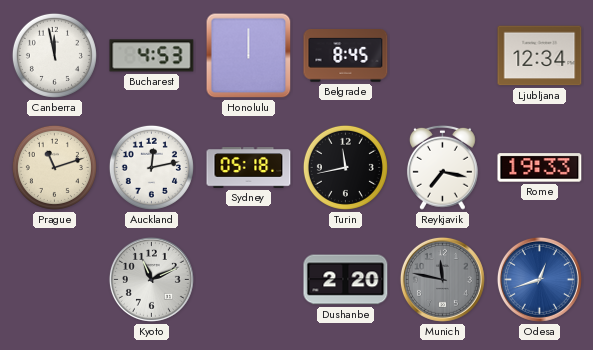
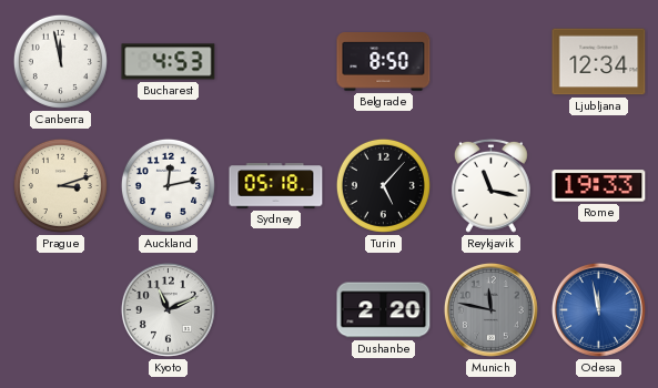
Honolulu: 12:00 -> none (249, 56)
Belgrade: 8:45 -> 8:50 (384, 62)
Prague: 11:12 -> 3:12 (60, 185)
Turin: 11:43 -> 5:07 (383, 185)
Reykjavik: 7:17 -> 11:17 (490, 185)
Odesa: 12:42 -> 11:58 (598, 309)
